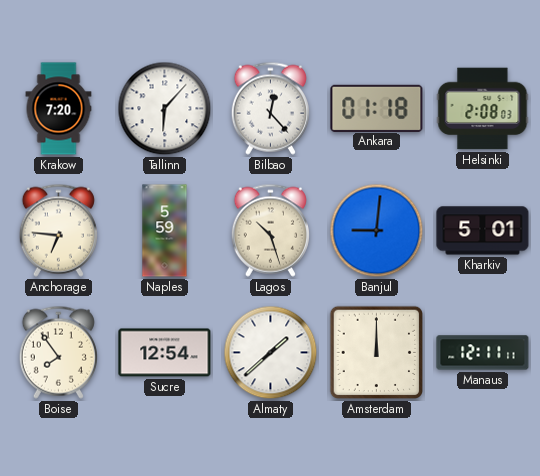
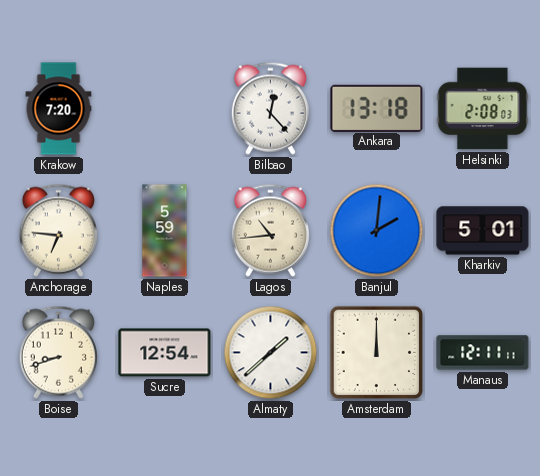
Tallinn: 6:07 -> none (165, 109)
Ankara: 01:18 -> 13:18 (377, 108)
Lagos: 10:27 -> 10:44 (270, 230)
Banjul: 9:01 -> 2:01 (377, 231)
Boise: 7:54 -> 8:42 (58, 352)
